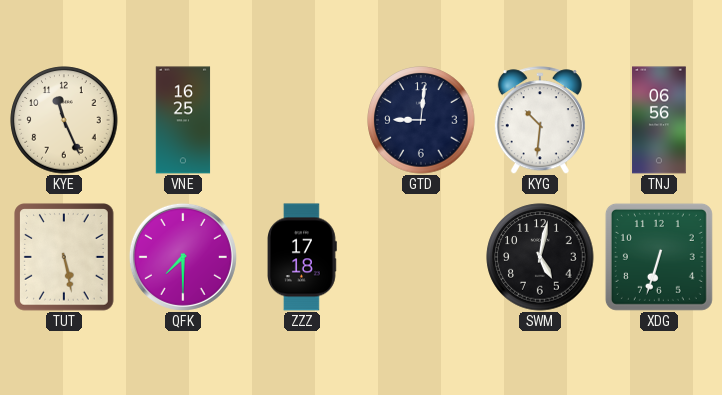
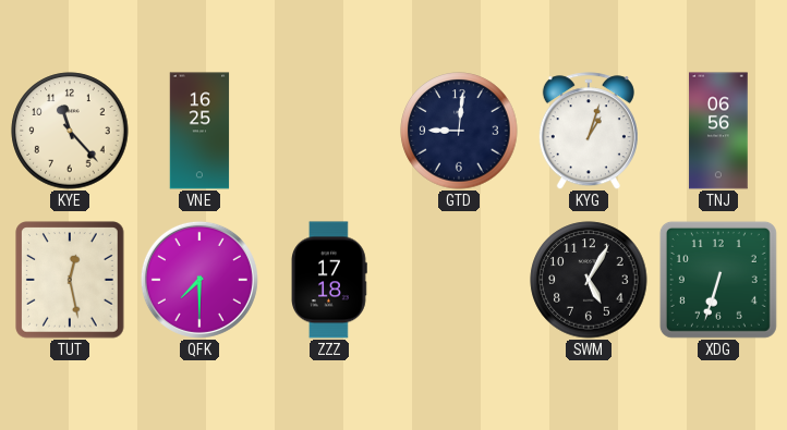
KYE: 11:26 -> 11:23 (70, 131)
KYG: 10:31 -> 1:03 (589, 131)
TUT: 5:28 -> 12:28 (70, 280)
SWM: 5:02 -> 5:05 (589, 280)
